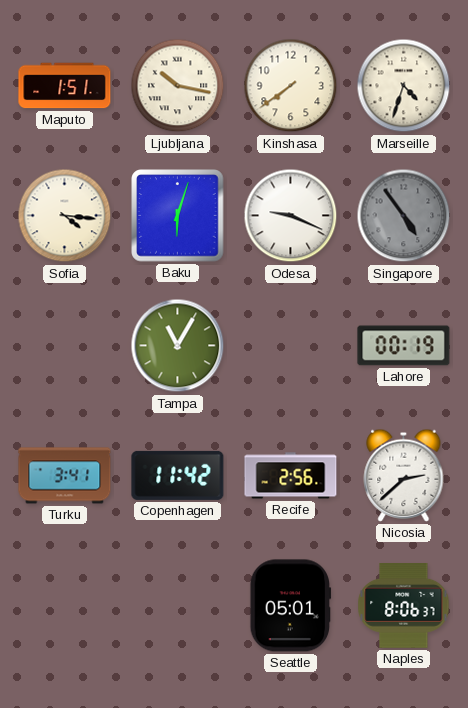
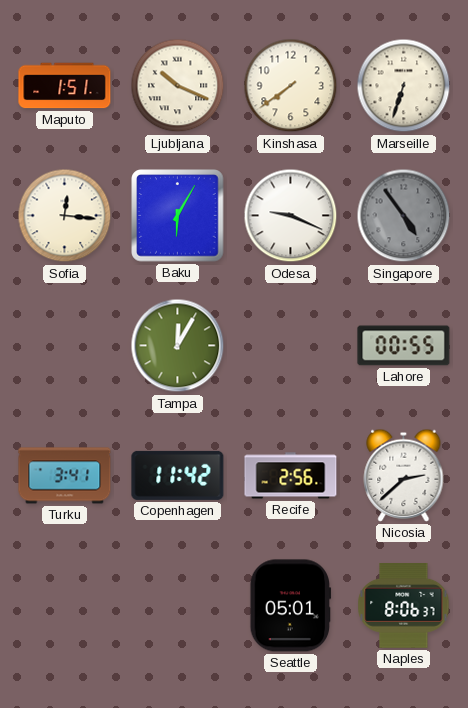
Ljubljana: 10:17 -> 10:19 (178, 86)
Marseille: 4:33 -> 6:33 (404, 86)
Sofia: 4:16 -> 12:16 (65, 216)
Baku: 6:03 -> 6:05 (178, 216)
Tampa: 11:05 -> 12:05 (178, 346)
Lahore: 00:19 -> 00:55 (404, 346)
